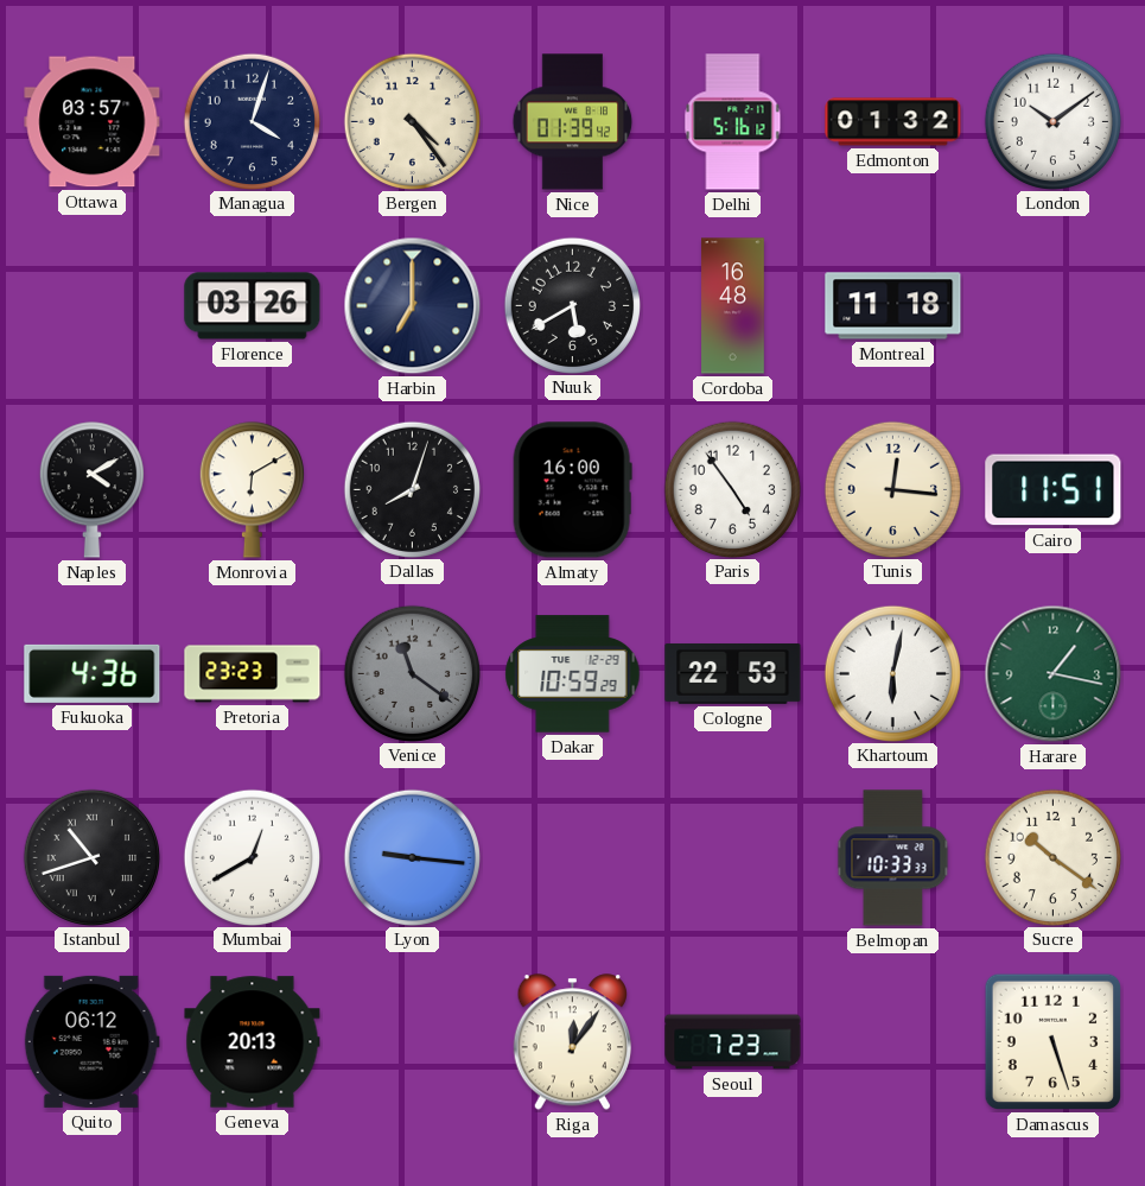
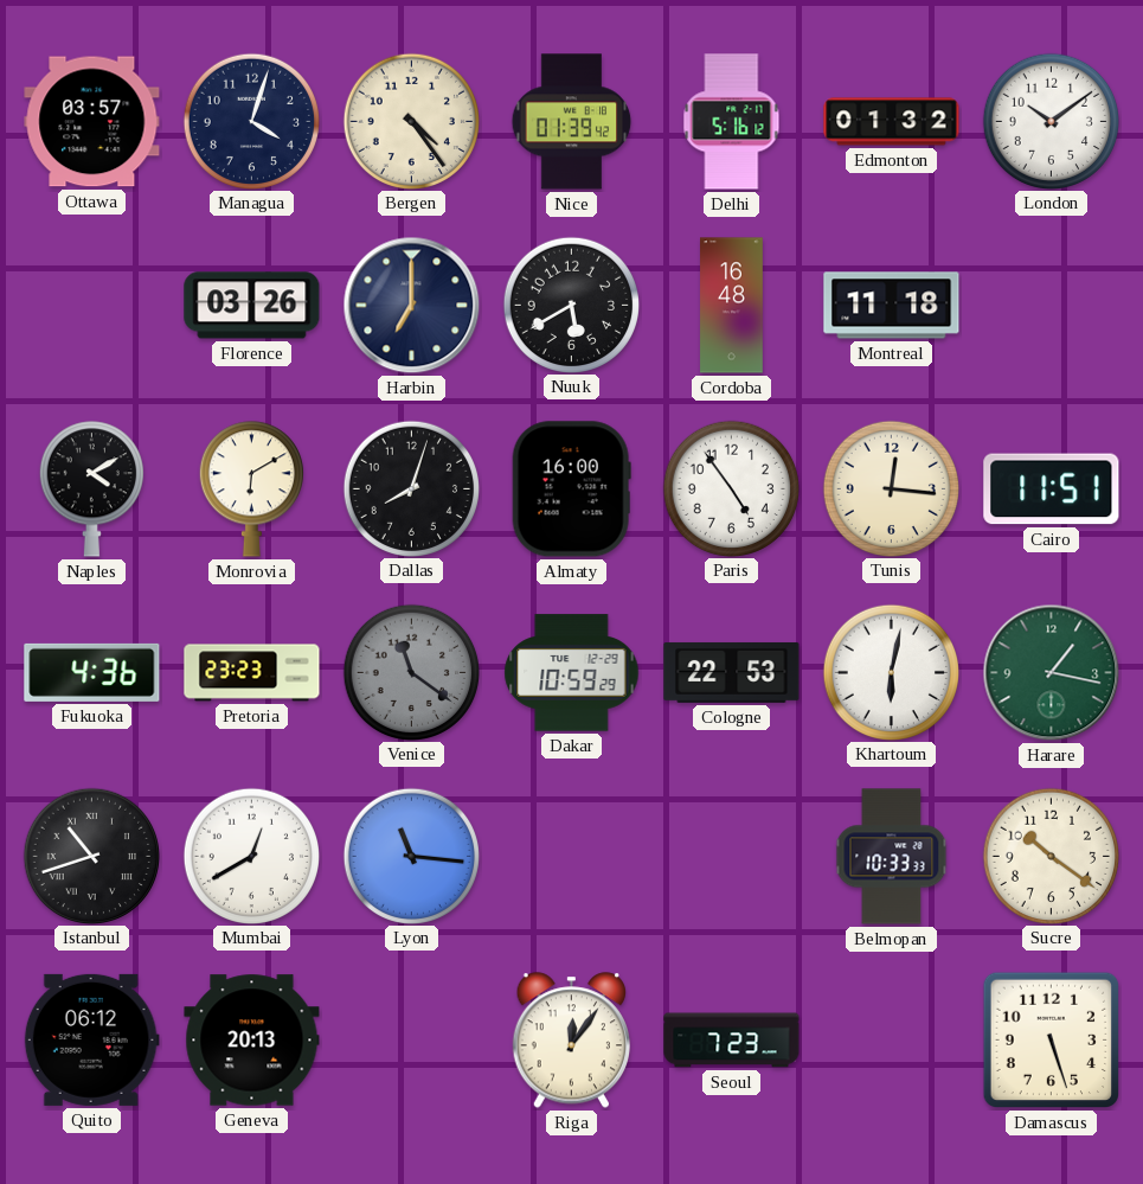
Lyon: 9:16 -> 11:16 (411, 856)
